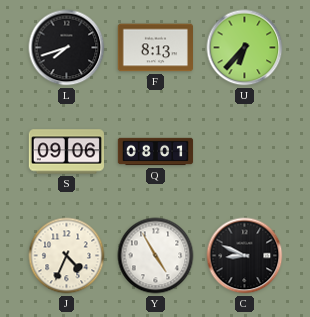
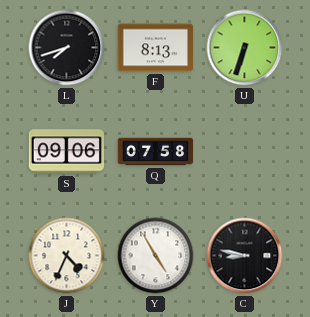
U: 6:37 -> 6:33 (245, 48)
Q: 08:01 -> 07:58 (156, 152)
C: 8:49 -> 8:47 (245, 256)
